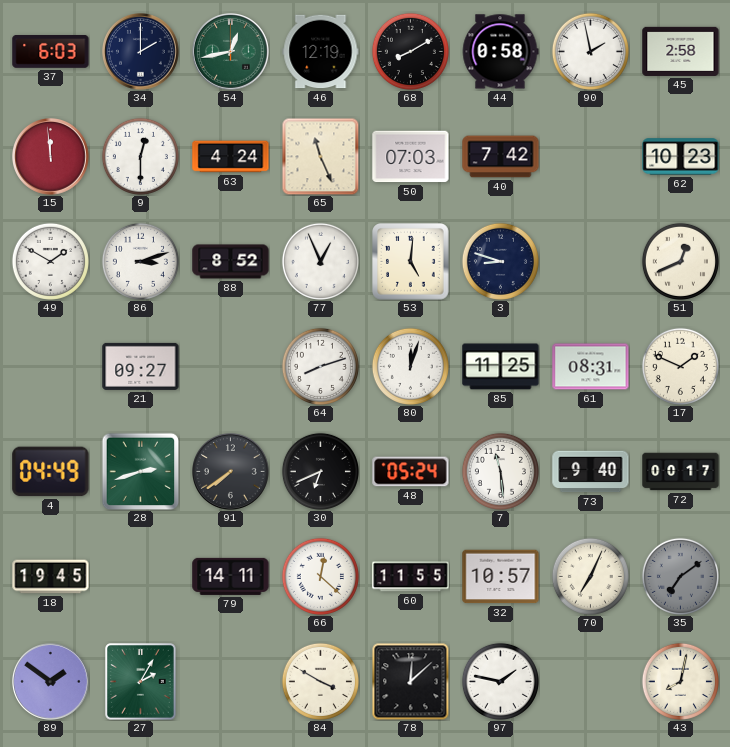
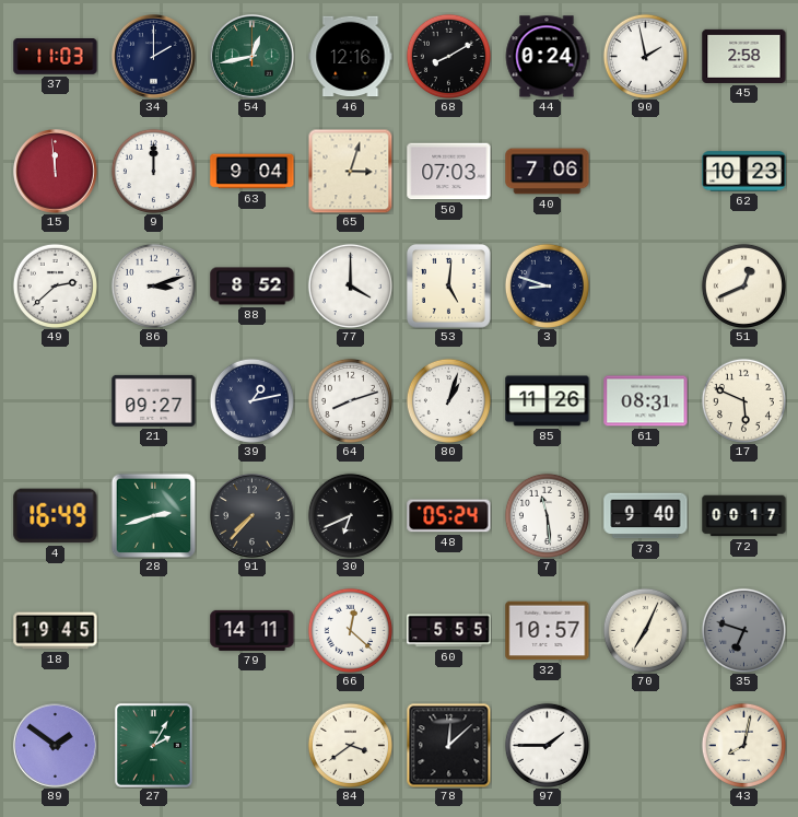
37: 6:03 -> 11:03 (56, 57)
46: 12:19 -> 12:16 (351, 57)
44: 0:58 -> 0:24 (547, 57)
9: 12:30 -> 12:00 (153, 171)
63: 4:24 -> 9:04 (253, 172)
65: 11:26 -> 3:03 (350, 171)
40: 7:42 -> 7:06 (548, 172)
49: 1:50 -> 2:38 (55, 285)
77: 12:56 -> 4:00 (350, 285)
39: none -> 1:13 (251, 400)
80: 12:03 -> 1:03 (448, 400)
85: 11:25 -> 11:26 (548, 401)
17: 1:49 -> 5:49 (743, 400)
4: 04:49 -> 16:49 (56, 516)
91: 7:39 -> 7:37 (253, 516)
60: 11:55 -> 5:55 (449, 631)
35: 7:09 -> 6:48 (743, 630)
84: 3:50 -> 3:39 (350, 745)
97: 1:47 -> 1:45 (547, 745)
